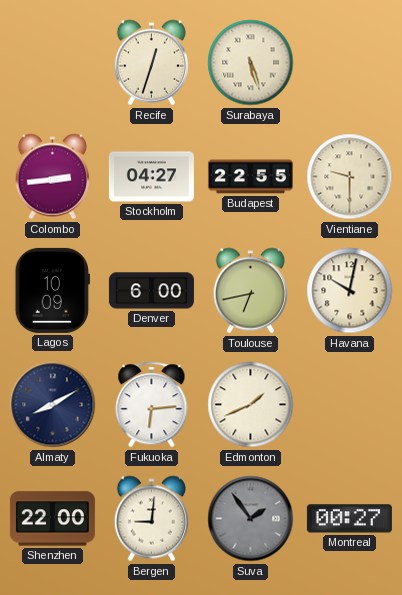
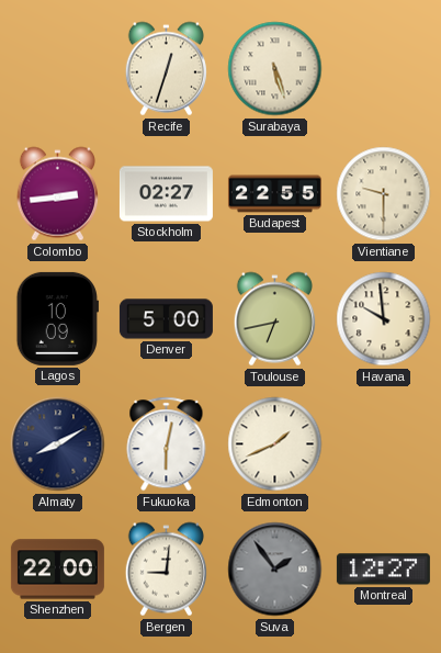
Stockholm: 04:27 -> 02:27 (166, 194)
Denver: 6:00 -> 5:00 (166, 319)
Havana: 10:02 -> 9:59 (384, 319)
Fukuoka: 6:14 -> 6:02 (167, 444)
Montreal: 00:27 -> 12:27 (383, 570)
